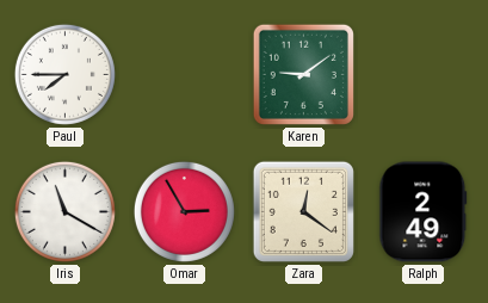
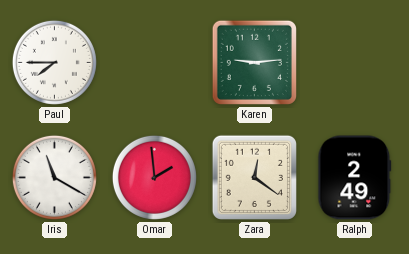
Karen: 9:09 -> 9:14 (254, 62)
Omar: 2:55 -> 1:59 (154, 177)
